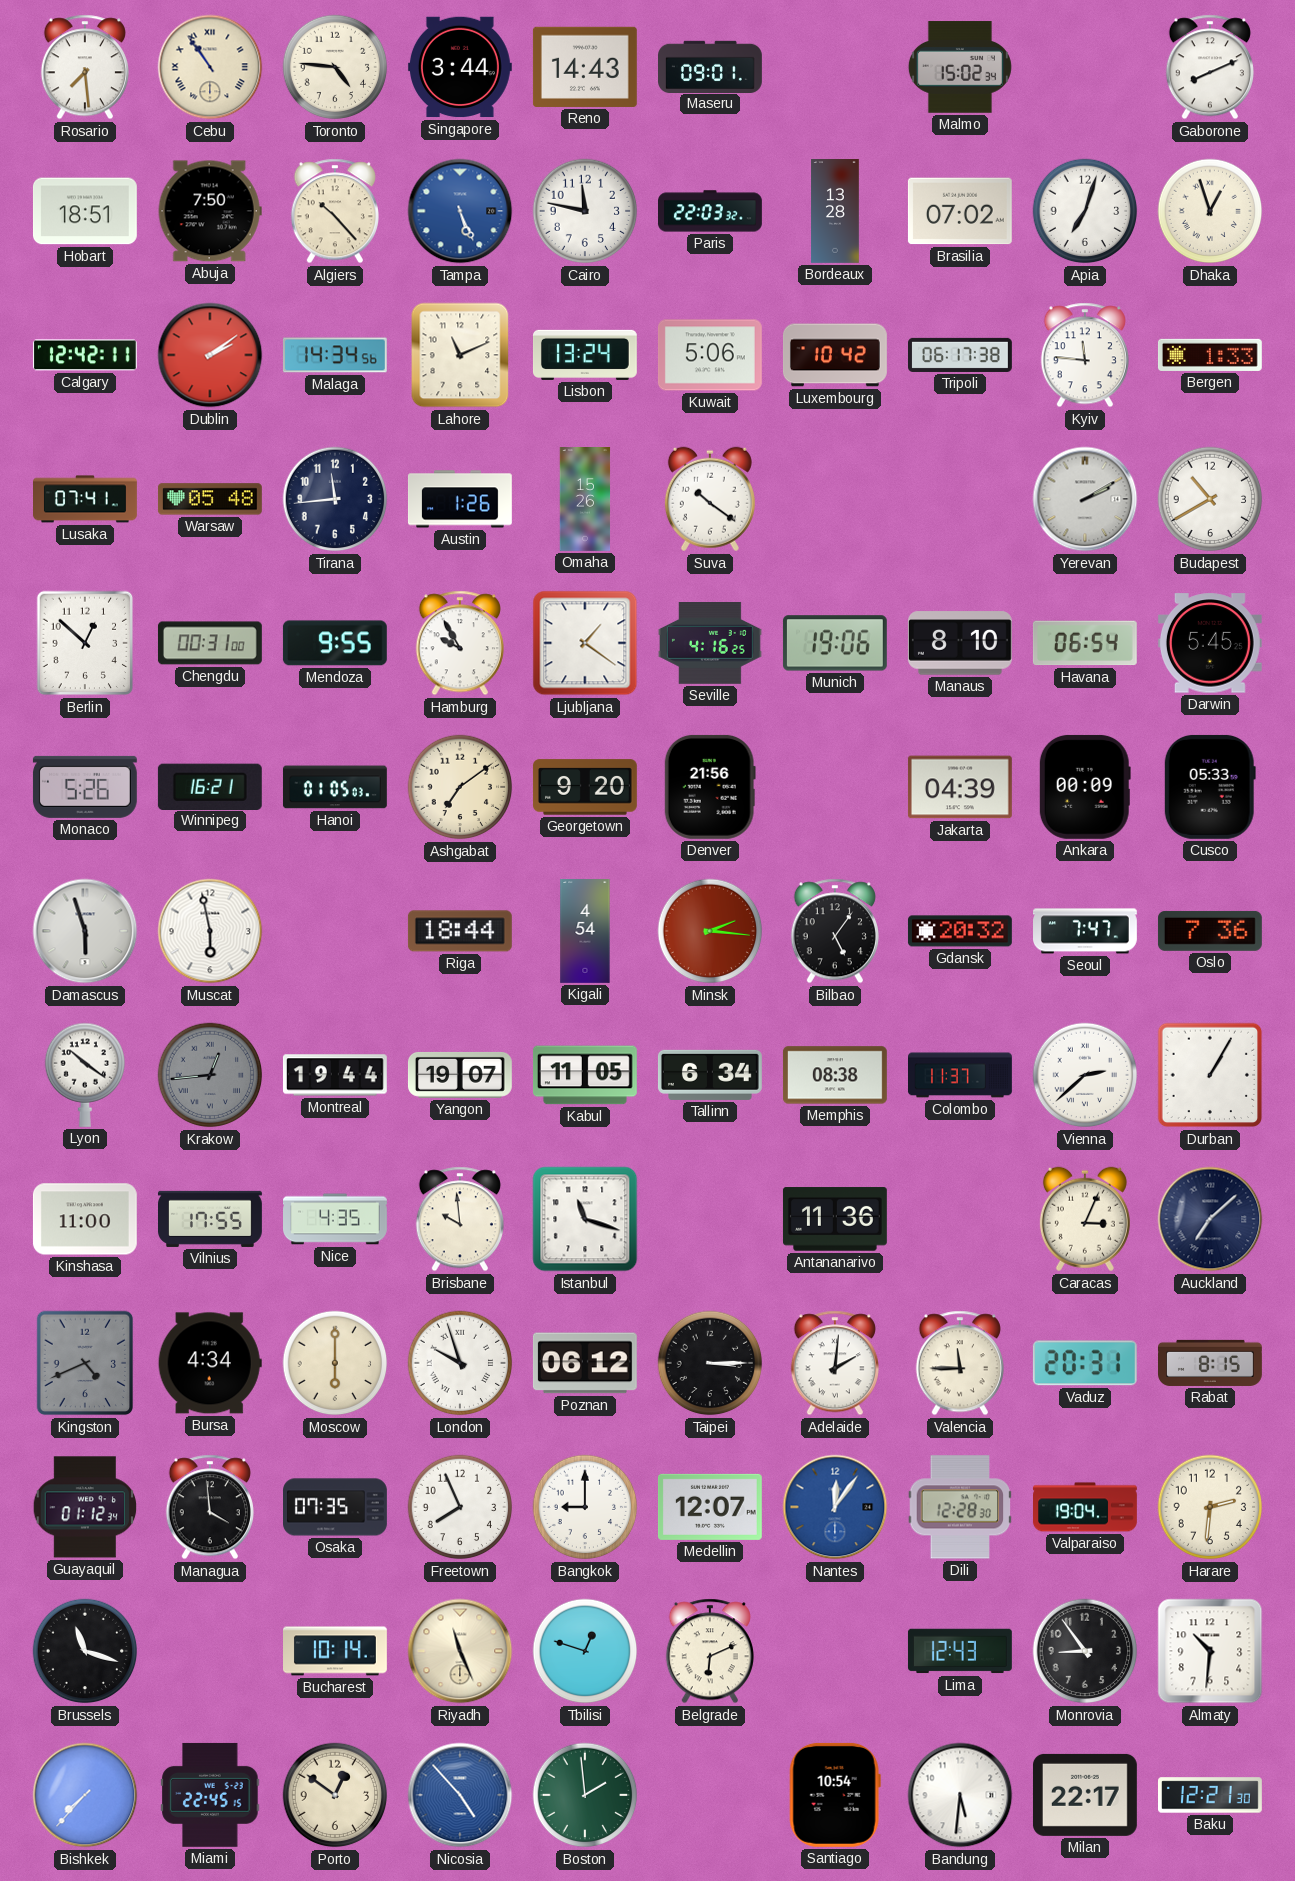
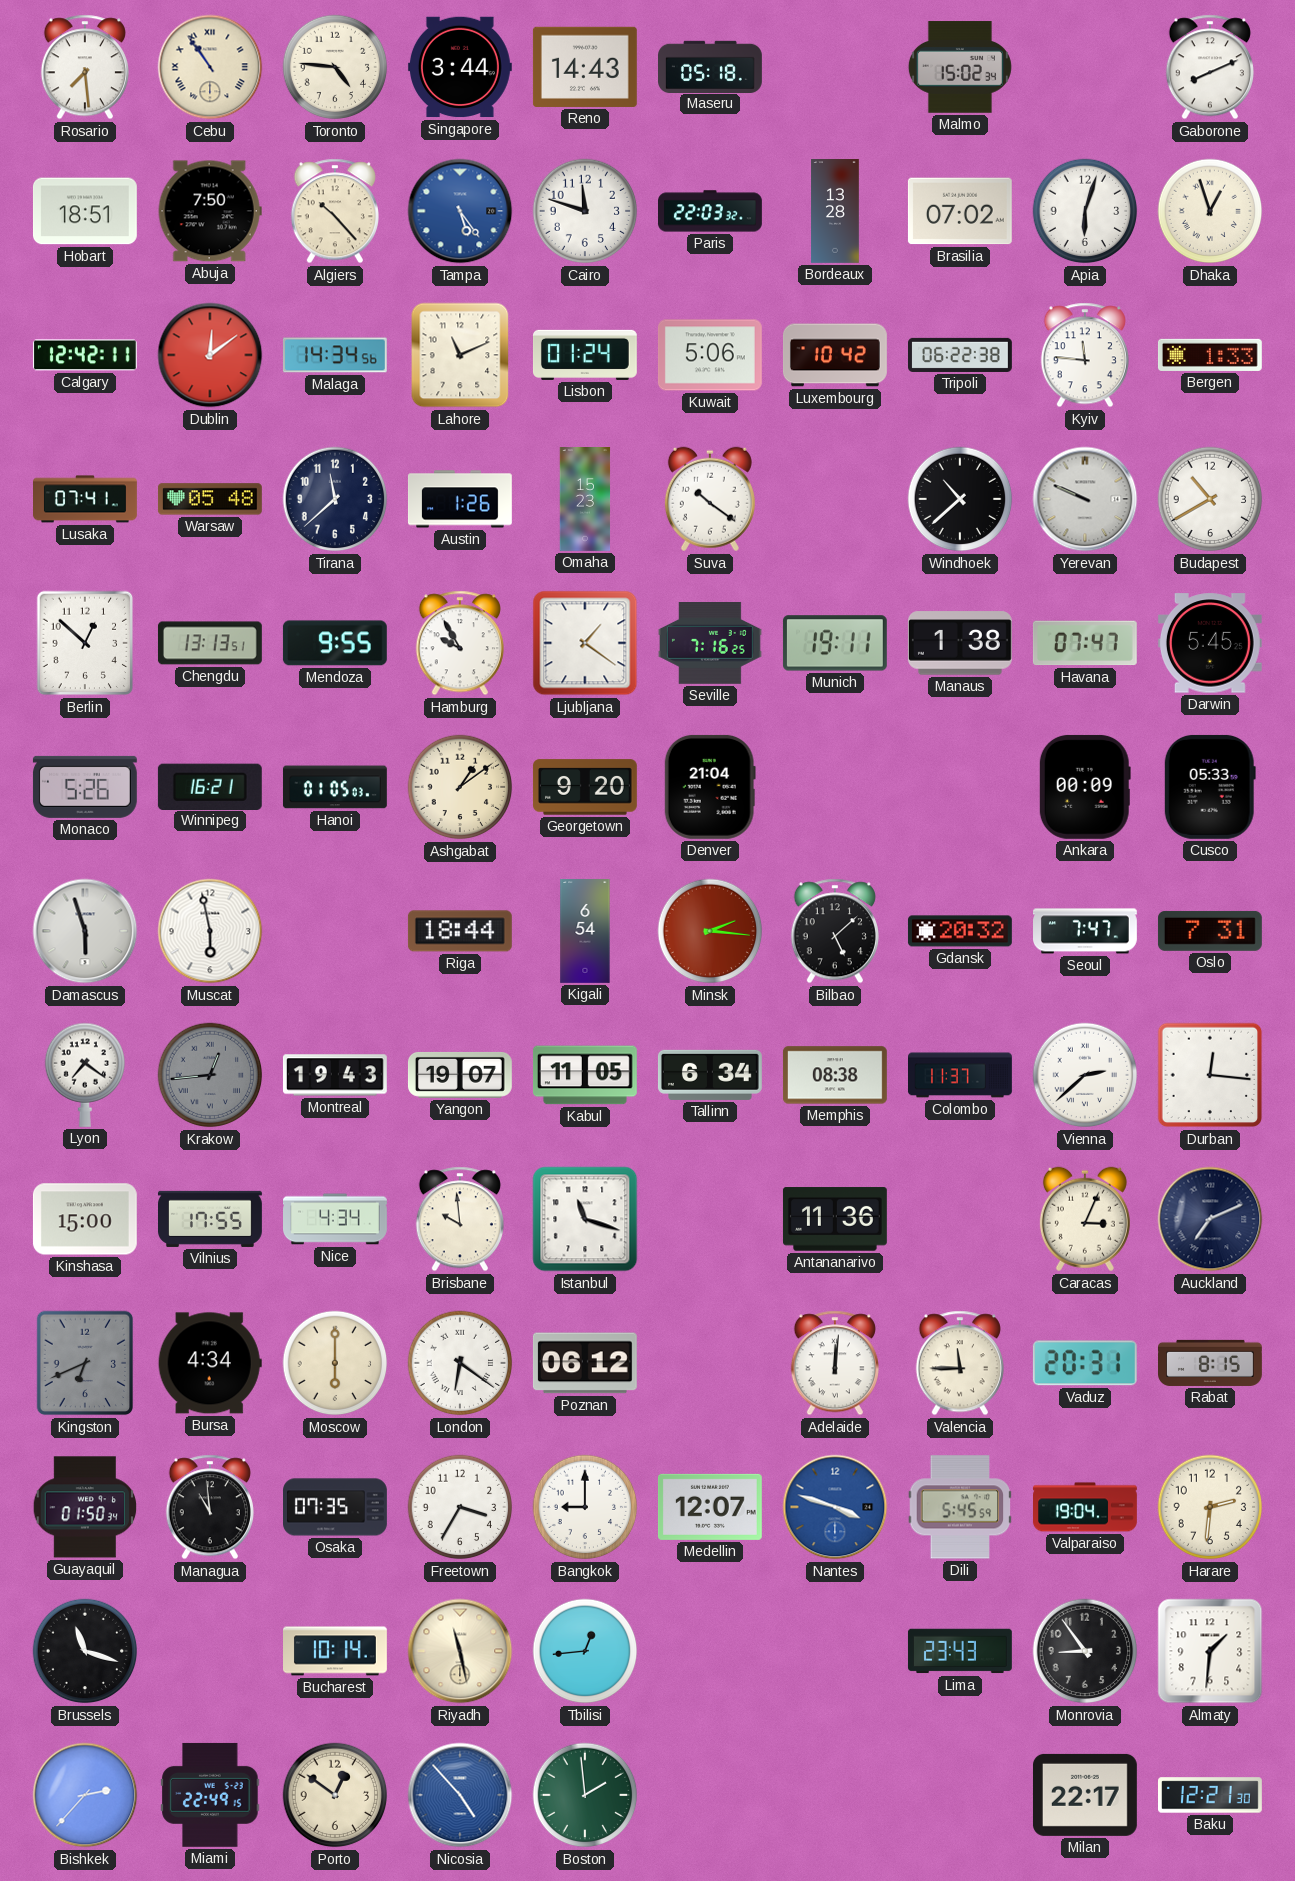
Maseru: 09:01 -> 05:18 (711, 66)
Tampa: 5:26 -> 5:24 (460, 211)
Cairo: 11:47 -> 11:48 (585, 211)
Apia: 7:03 -> 6:03 (1085, 211)
Dublin: 2:09 -> 12:09 (210, 355)
Lisbon: 13:24 -> 01:24 (585, 355)
Tripoli: 06:17 -> 06:22 (961, 355)
Tirana: 11:44 -> 11:38 (335, 499)
Omaha: 15:26 -> 15:23 (585, 500)
Windhoek: none -> 10:38 (960, 499)
Yerevan: 2:10 -> 9:49 (1085, 499)
Chengdu: 00:31 -> 13:13 (210, 643)
Seville: 4:16 -> 7:16 (710, 644)
Munich: 19:06 -> 19:11 (835, 643)
Manaus: 8:10 -> 1:38 (960, 643)
Havana: 06:54 -> 07:47 (1085, 643)
Ashgabat: 7:09 -> 1:09 (460, 787)
Denver: 21:56 -> 21:04 (710, 787)
Jakarta: 04:39 -> none (960, 787)
Kigali: 4:54 -> 6:54 (585, 932)
Bilbao: 5:06 -> 5:08 (835, 931)
Oslo: 7:36 -> 7:31 (1210, 931)
Lyon: 10:21 -> 7:21 (84, 1075)
Montreal: 19:44 -> 19:43 (335, 1075)
Durban: 1:05 -> 12:16 (1210, 1075)
Kinshasa: 11:00 -> 15:00 (85, 1219)
Nice: 4:35 -> 4:34 (336, 1219)
Auckland: 7:08 -> 7:11 (1210, 1219)
Kingston: 4:41 -> 6:41 (85, 1363)
London: 9:57 -> 6:21 (460, 1363)
Taipei: 3:15 -> none (710, 1363)
Adelaide: 2:01 -> 12:01 (835, 1363)
Guayaquil: 01:12 -> 01:50 (85, 1507)
Managua: 3:59 -> 10:59 (210, 1507)
Freetown: 7:56 -> 3:35 (460, 1507)
Nantes: 12:06 -> 3:48 (835, 1507)
Dili: 12:28 -> 5:45 (960, 1507)
Riyadh: 11:26 -> 11:28 (460, 1651)
Tbilisi: 12:48 -> 12:44 (585, 1651)
Belgrade: 6:11 -> none (710, 1651)
Lima: 12:43 -> 23:43 (960, 1651)
Almaty: 10:31 -> 1:31 (1210, 1651)
Bishkek: 7:37 -> 2:37 (85, 1795)
Miami: 22:45 -> 22:49 (210, 1795)
Santiago: 10:54 -> none (835, 1795)
Bandung: 5:31 -> none (960, 1795)
